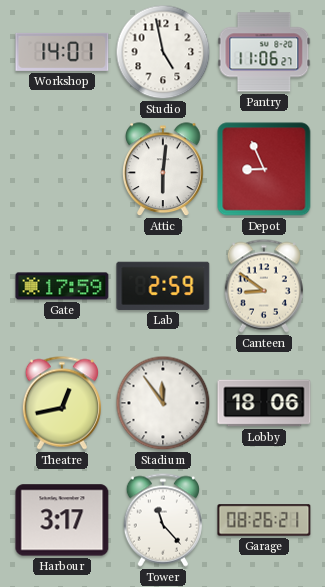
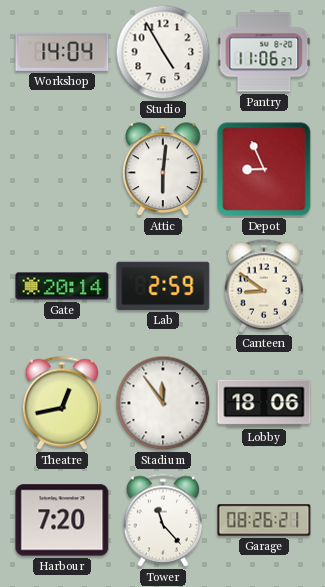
Workshop: 14:01 -> 14:04 (62, 52)
Studio: 4:58 -> 4:55 (163, 52)
Gate: 17:59 -> 20:14 (62, 286)
Harbour: 3:17 -> 7:20 (62, 520)
